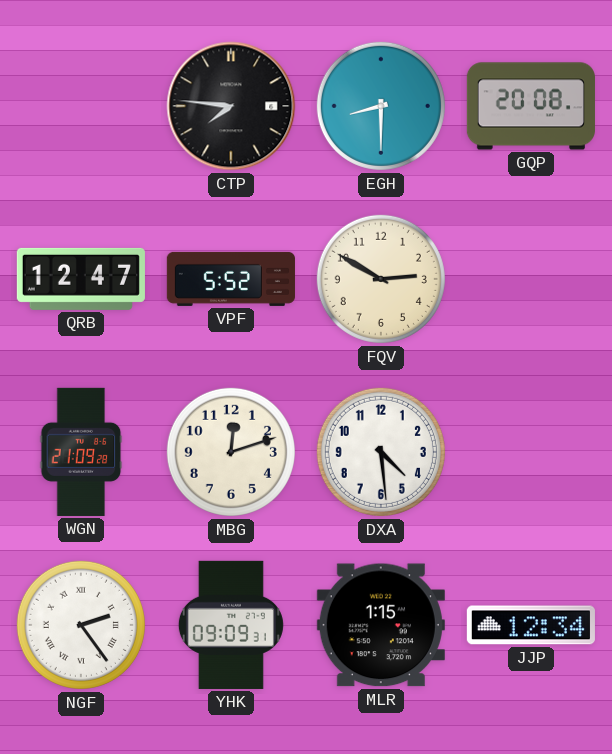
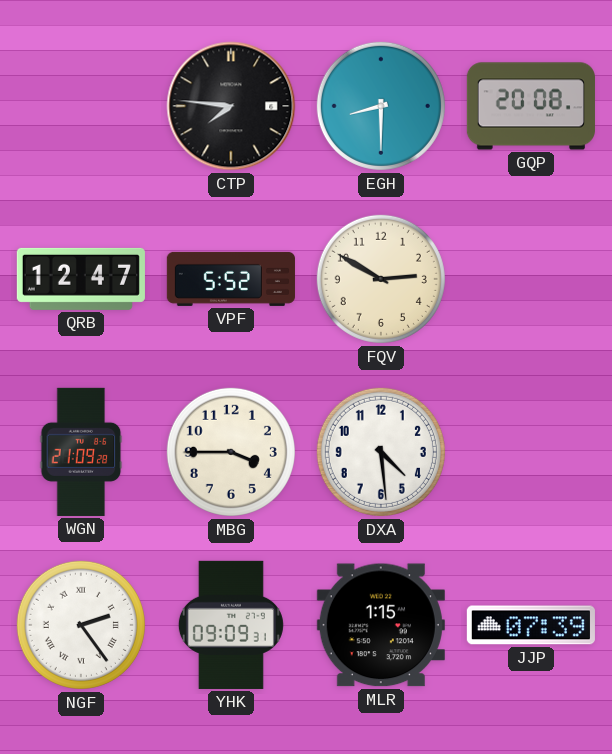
MBG: 12:12 -> 3:45 (231, 452)
JJP: 12:34 -> 07:39 (531, 625)
